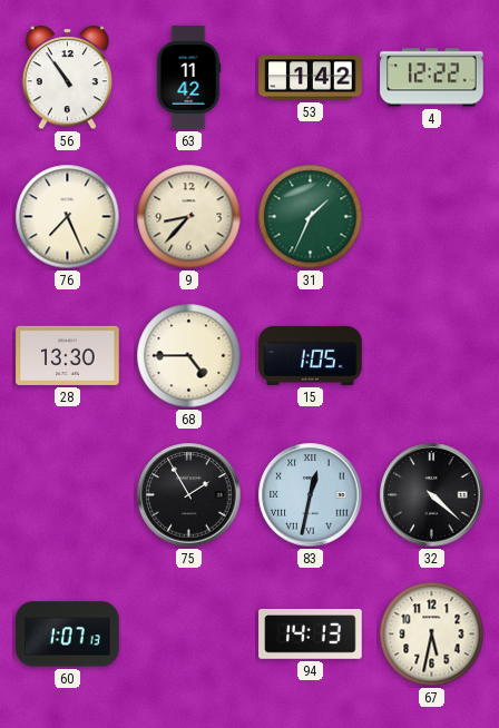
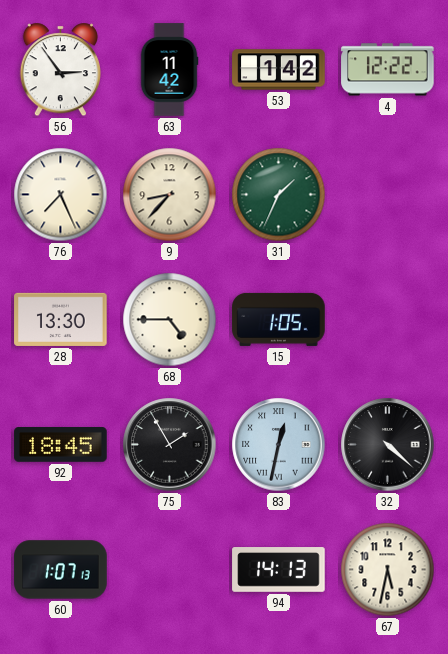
56: 10:54 -> 2:54 (60, 70)
92: none -> 18:45 (61, 445)
